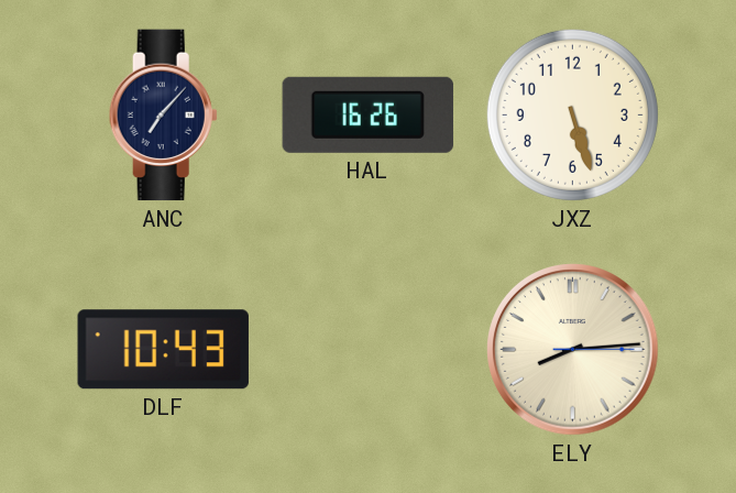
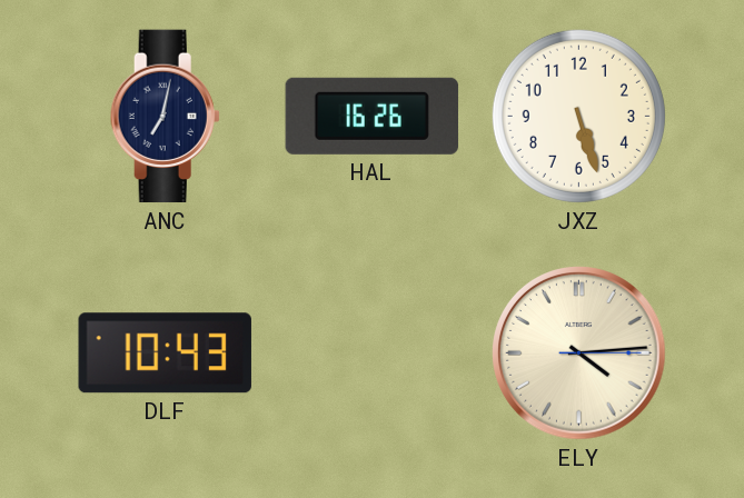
ANC: 7:07 -> 7:02 (165, 117)
ELY: 8:14 -> 4:14 (579, 353)
